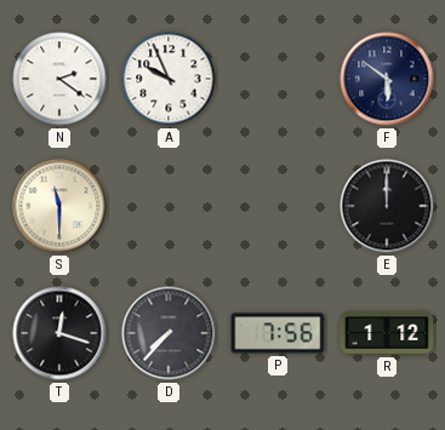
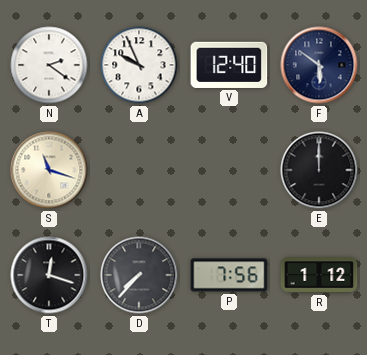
V: none -> 12:40 (229, 65)
S: 11:30 -> 11:18 (49, 170)
